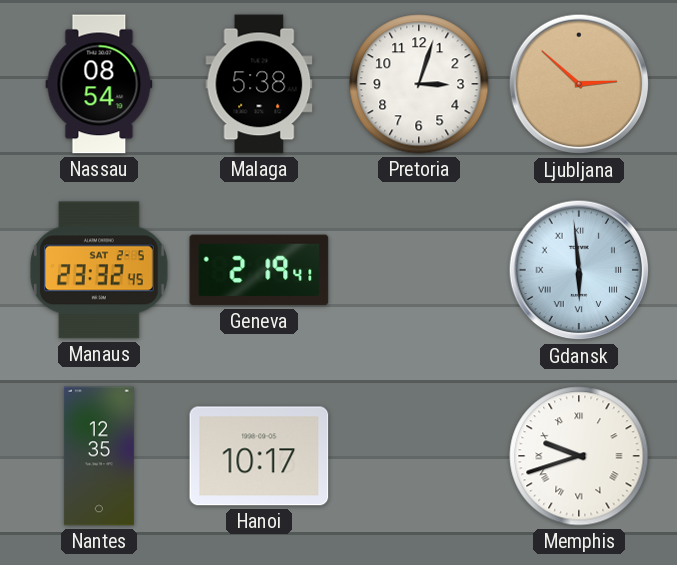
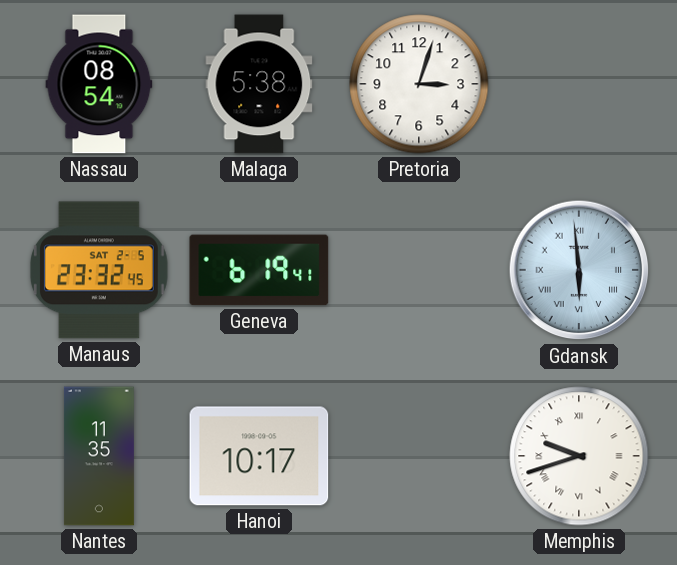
Ljubljana: 2:52 -> none (579, 84)
Geneva: 2:19 -> 6:19 (259, 270)
Nantes: 12:35 -> 11:35 (99, 456)
